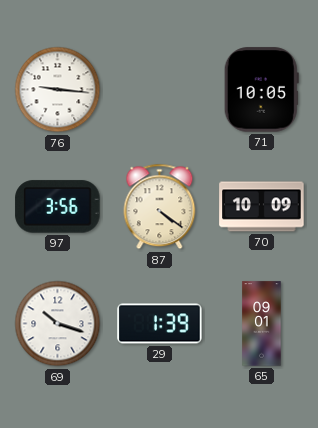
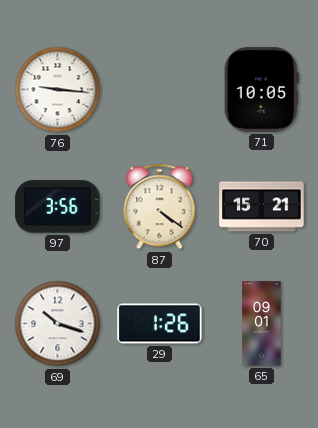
70: 10:09 -> 15:21 (262, 207)
29: 1:39 -> 1:26 (160, 324)
